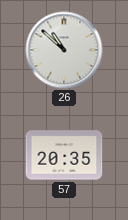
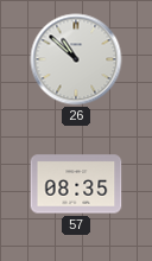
57: 20:35 -> 08:35 (76, 184)
